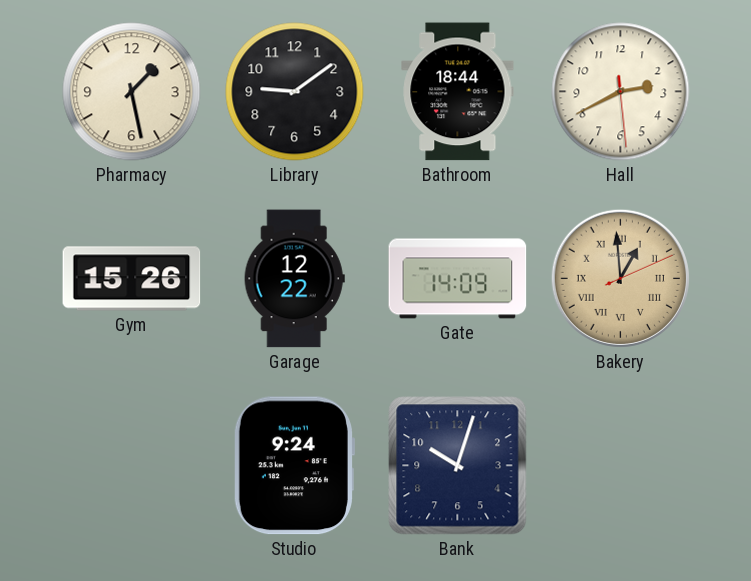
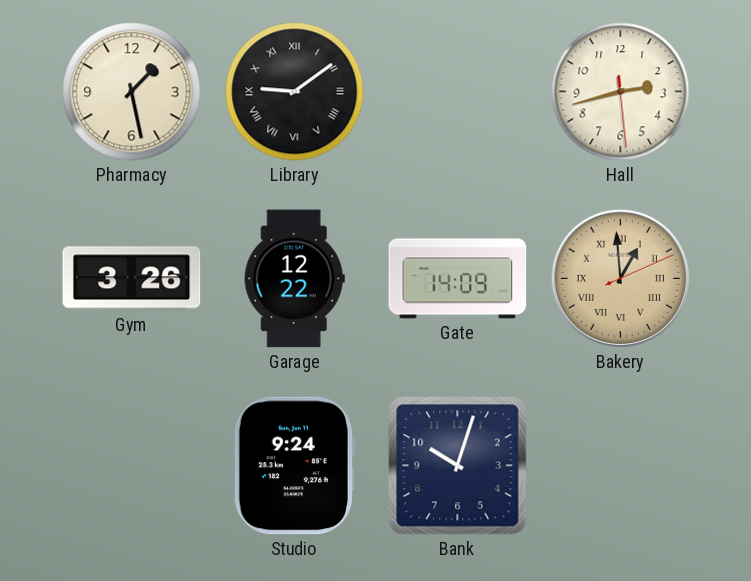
Library numerals: Arabic -> Roman (295, 92)
Bathroom: 18:44 -> none (458, 92)
Hall: 2:40 -> 2:42 (621, 92)
Gym: 15:26 -> 3:26 (132, 279)
